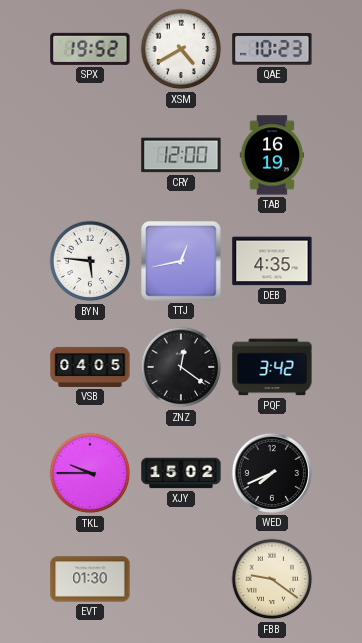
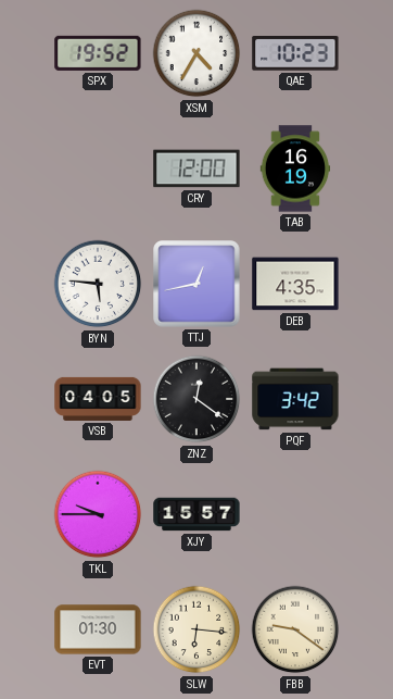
XSM: 4:40 -> 4:35 (196, 53)
XJY: 15:02 -> 15:57 (196, 514)
WED: 7:41 -> none (272, 473)
SLW: none -> 6:16 (196, 629)
